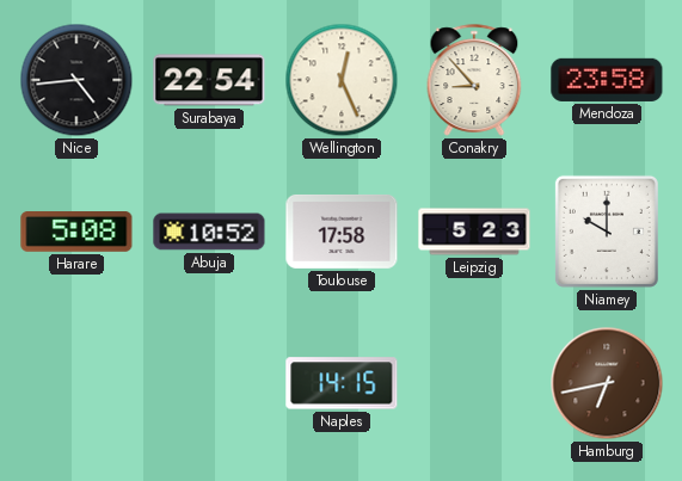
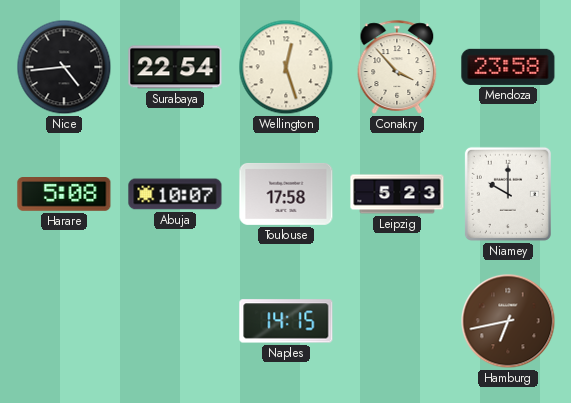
Wellington: 12:26 -> 12:27 (286, 67)
Conakry: 8:53 -> 3:53 (397, 67)
Abuja: 10:52 -> 10:07 (175, 194)
